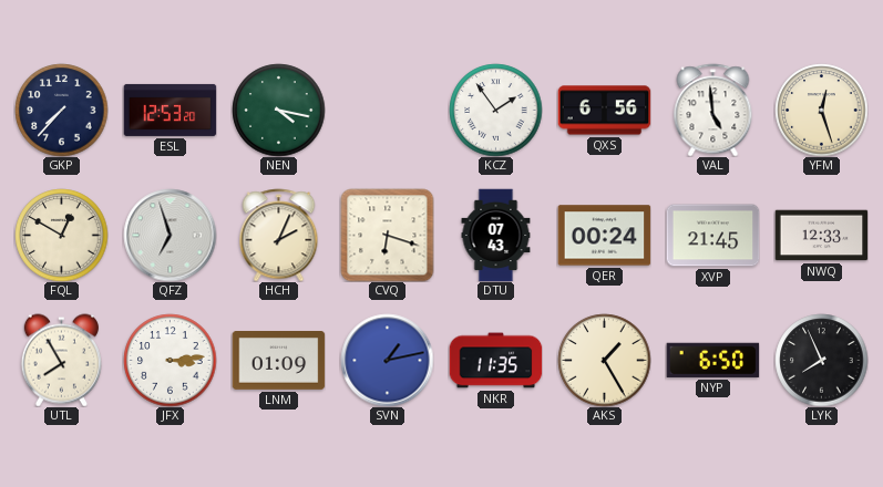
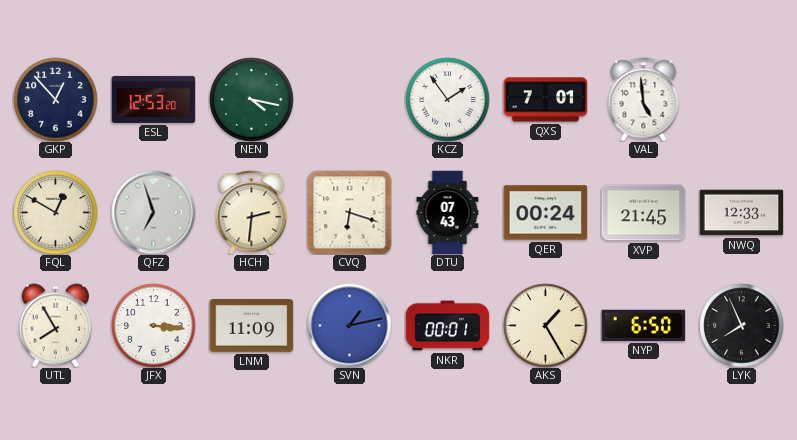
GKP: 7:37 -> 12:53 (55, 99)
QXS: 6:56 -> 7:01 (545, 100)
YFM: 12:27 -> none (821, 110)
HCH: 2:04 -> 2:31 (252, 212)
JFX: 3:14 -> 3:16 (153, 325)
LNM: 01:09 -> 11:09 (251, 326)
NKR: 11:35 -> 00:01 (447, 326)
